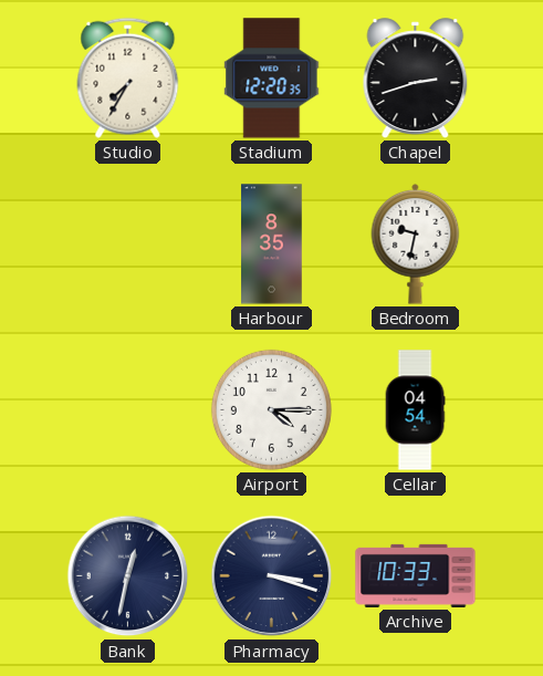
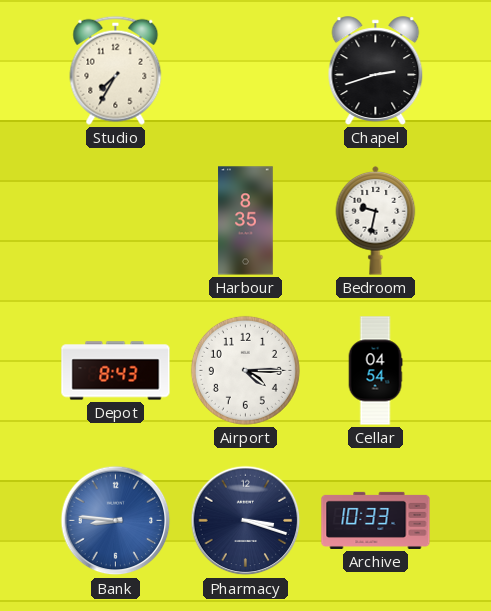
Stadium: 12:20 -> none (272, 79)
Depot: none -> 8:43 (116, 371)
Bank: 12:32 -> 8:46 (116, 521)
Bank dial: navy -> blue (116, 521)
